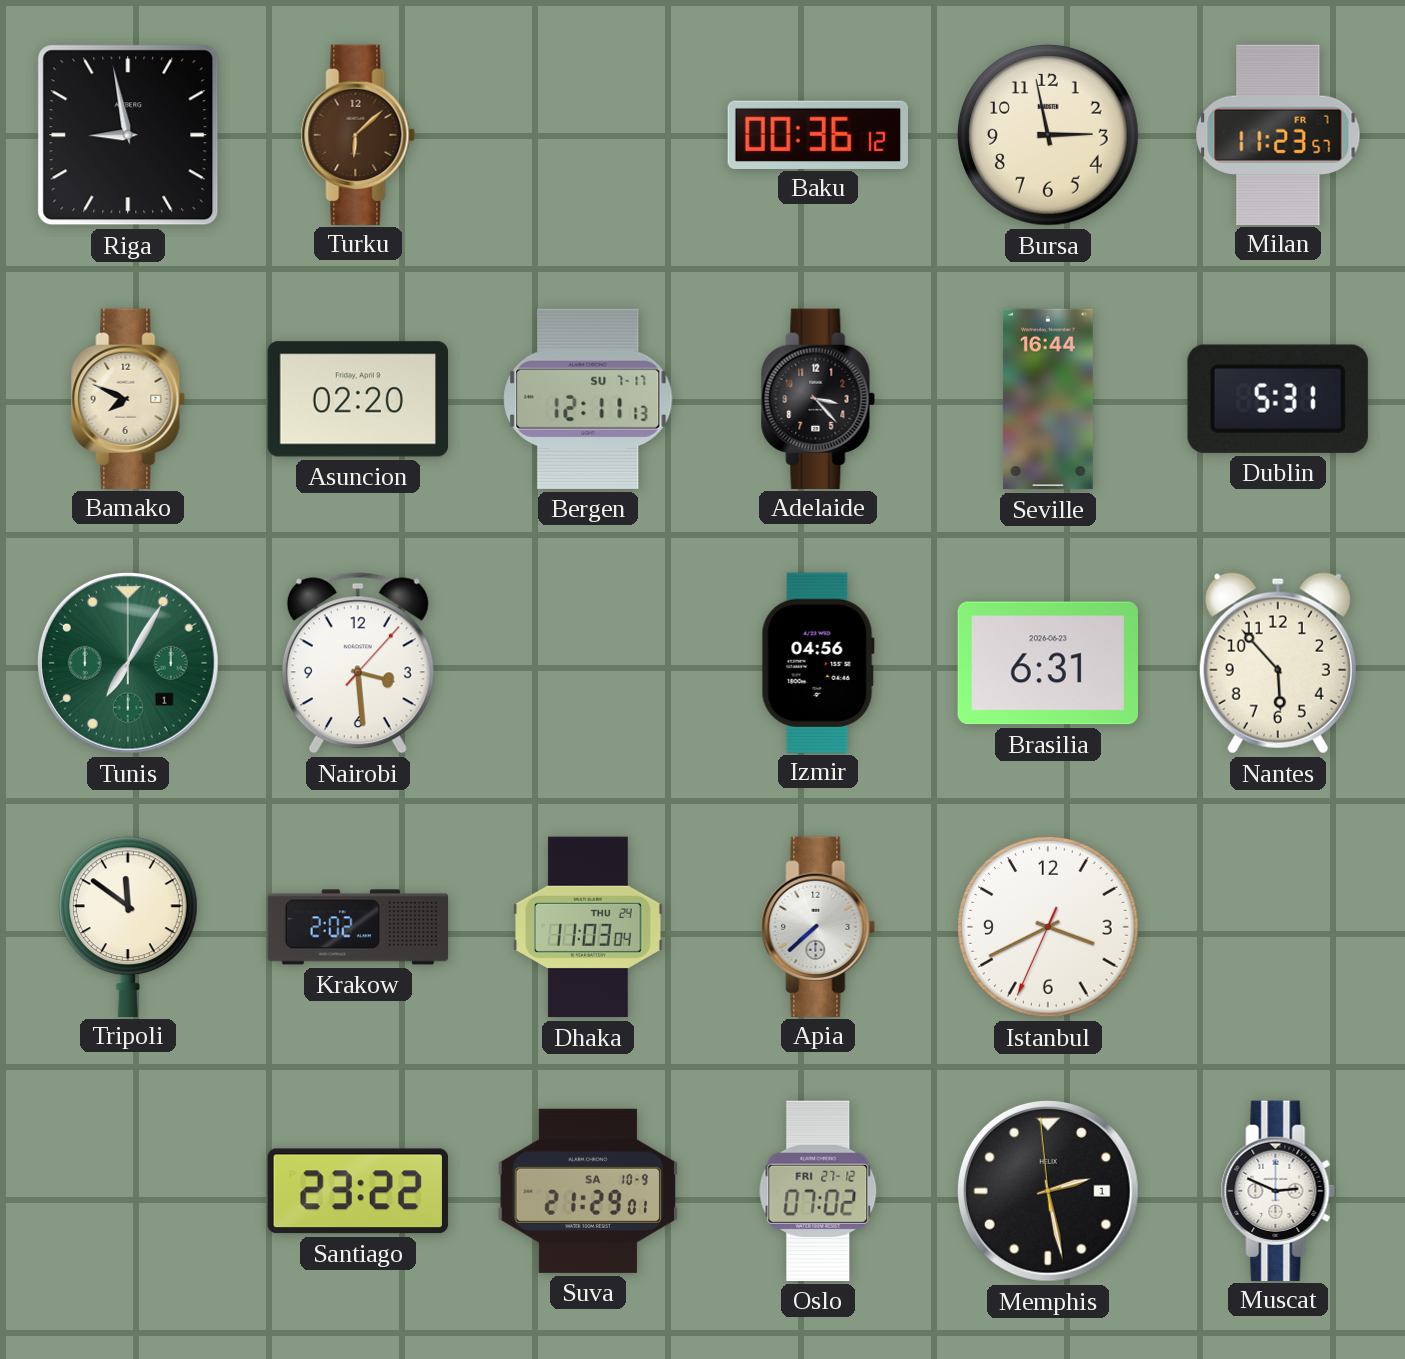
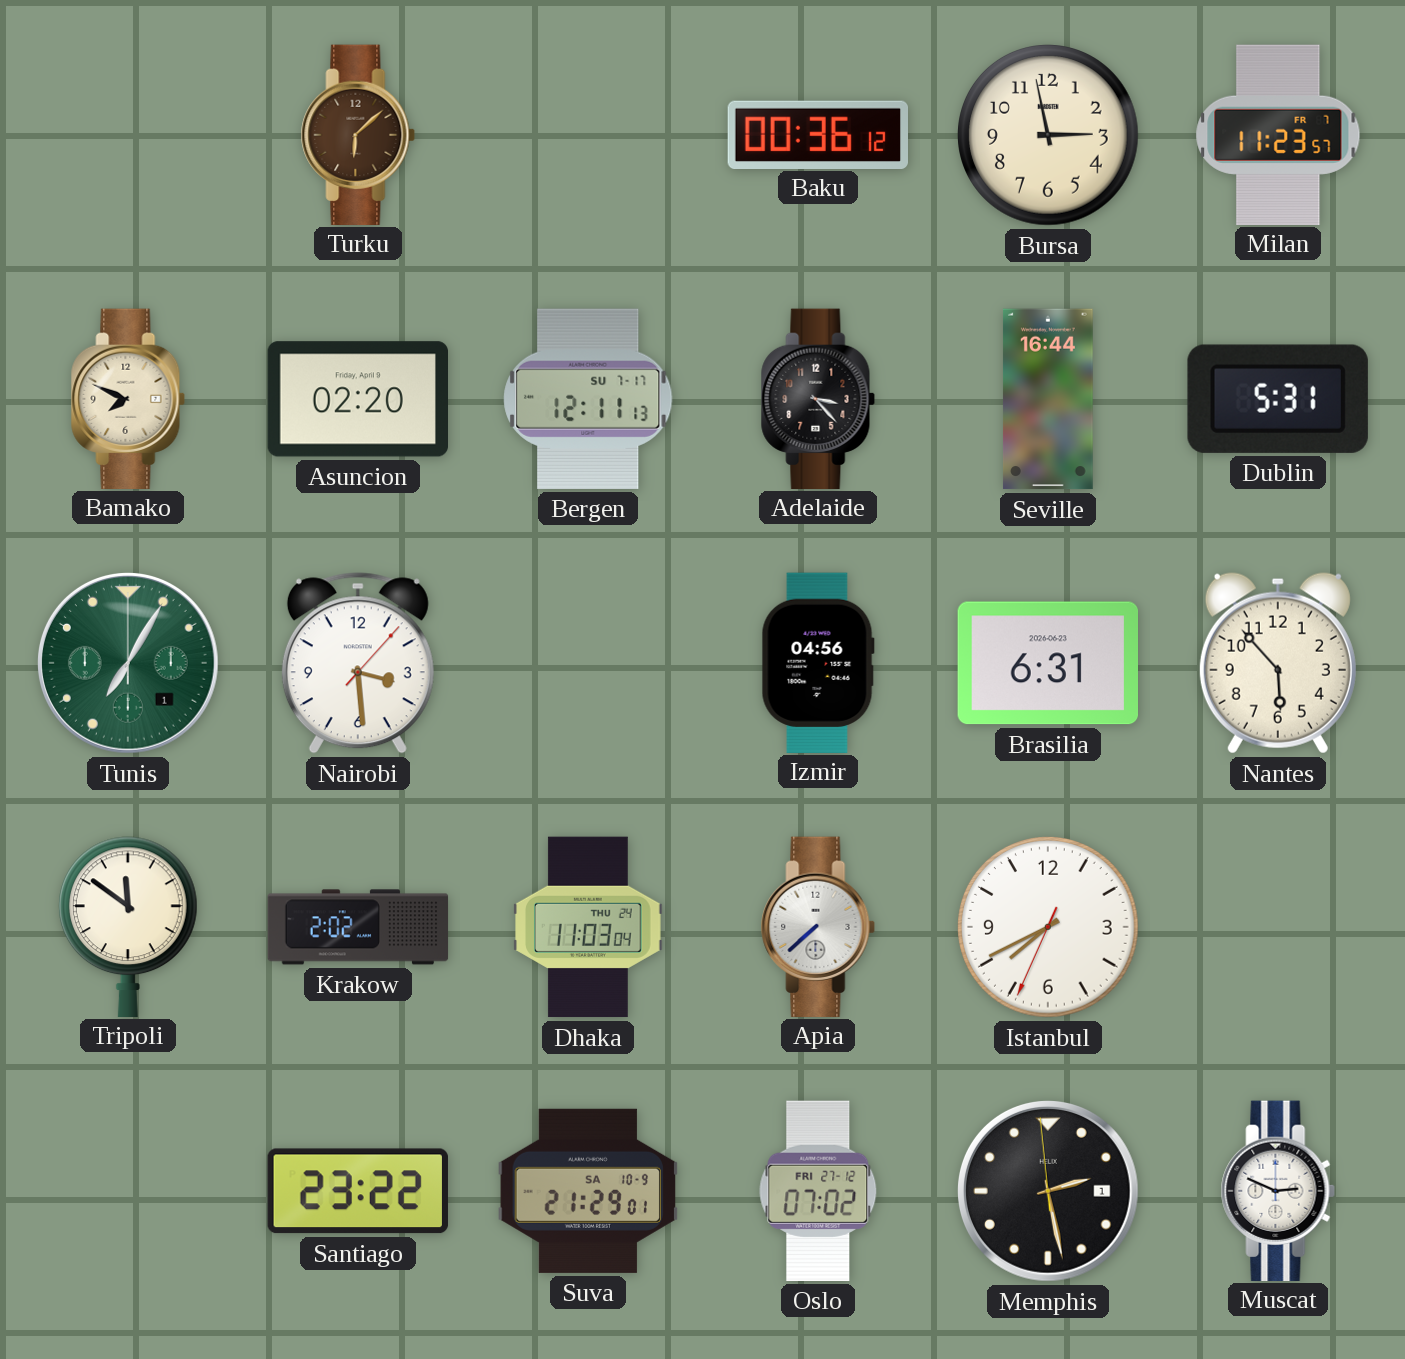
Riga: 8:58 -> none (128, 135)
Istanbul: 3:40 -> 7:40 (1049, 928)
